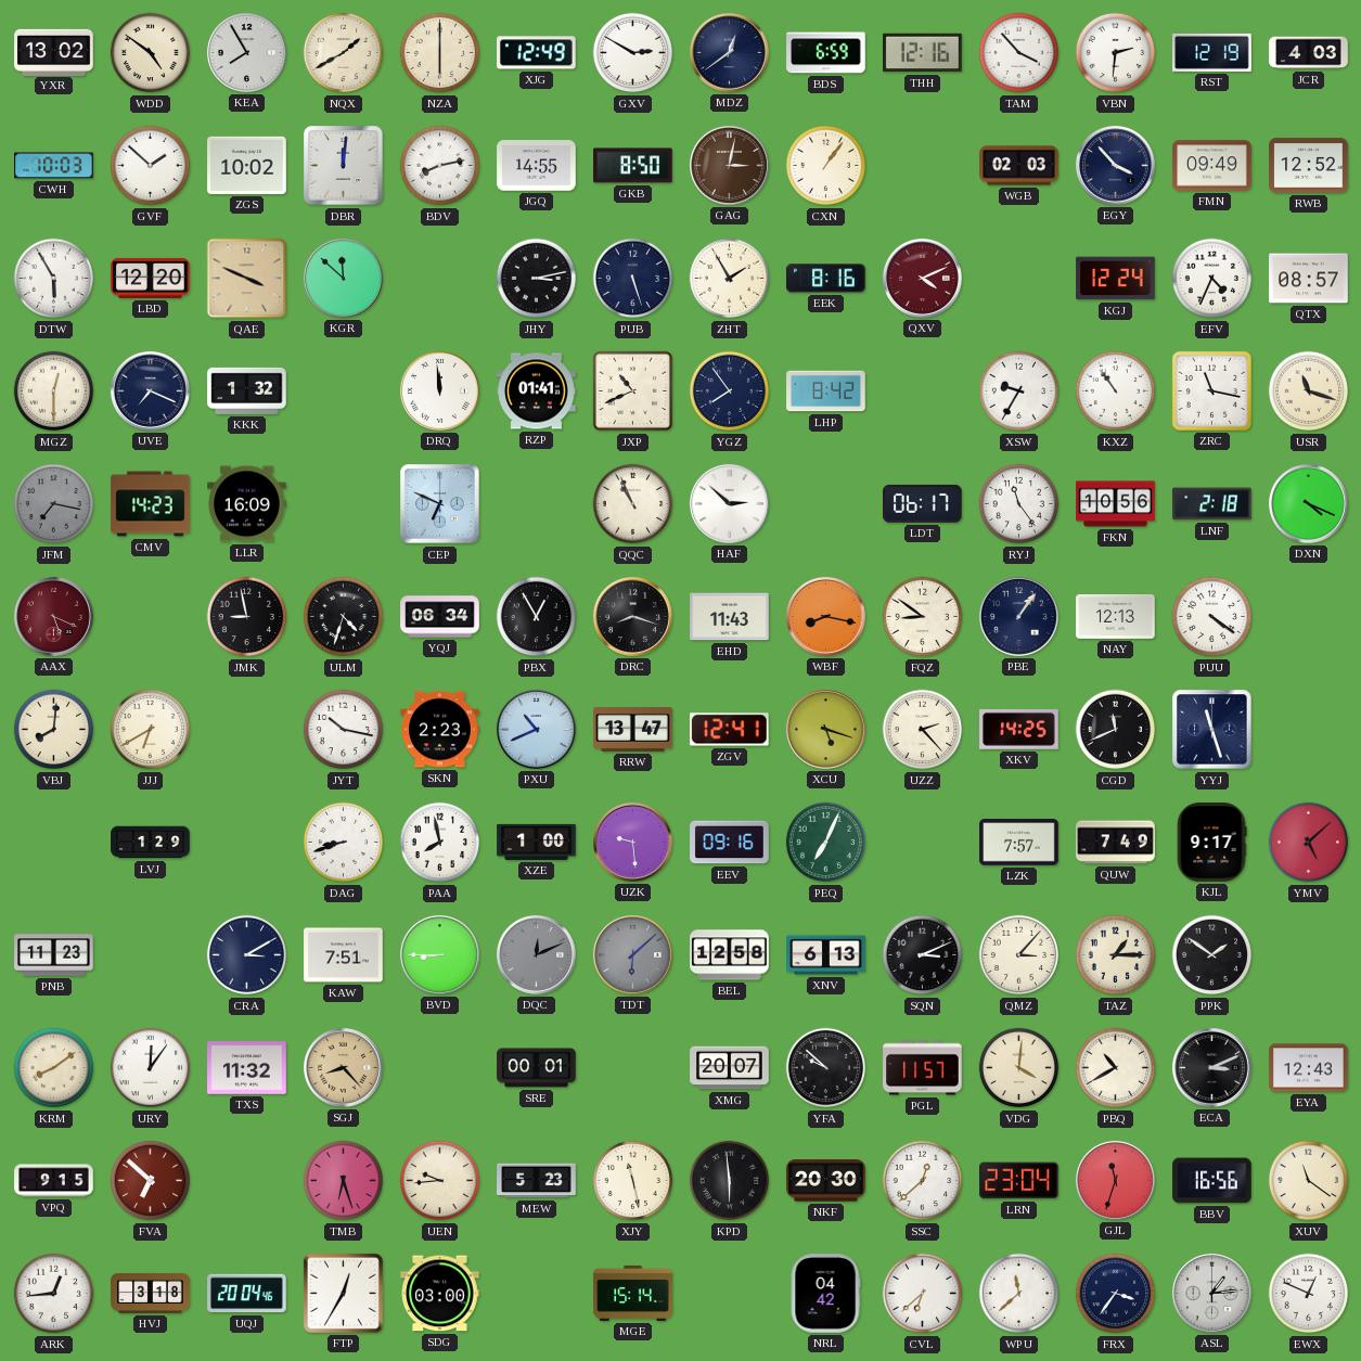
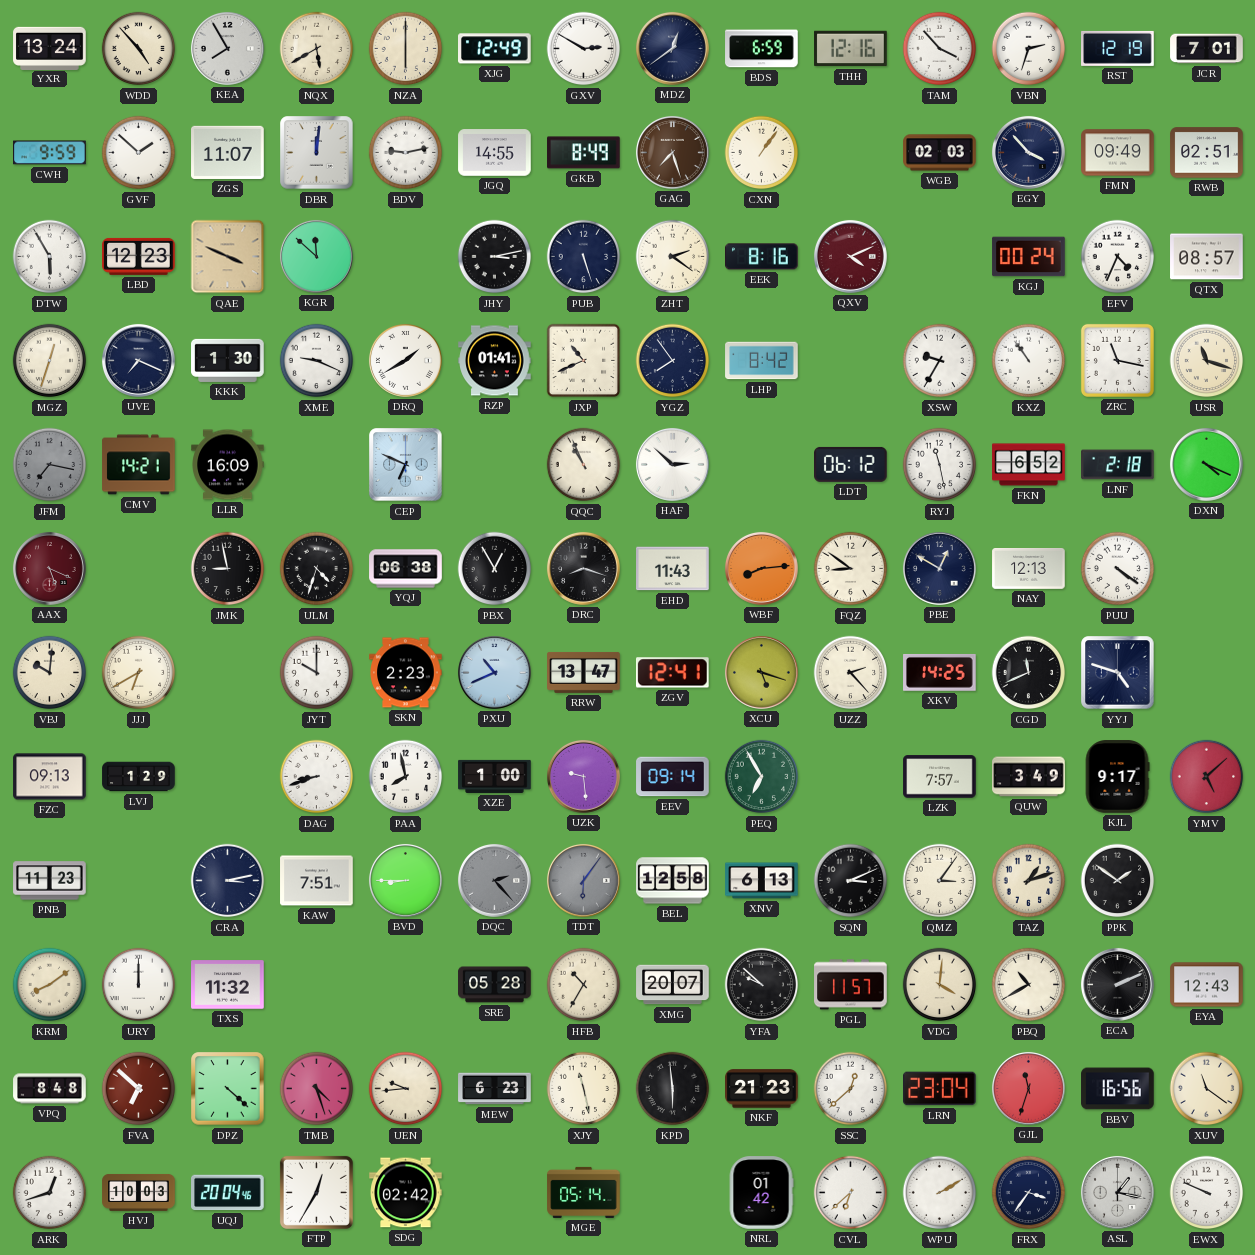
YXR: 13:02 -> 13:24 (50, 48)
WDD: 4:51 -> 4:53 (139, 49)
NQX: 1:40 -> 5:40 (317, 49)
VBN: 2:31 -> 2:33 (1029, 49)
JCR: 4:03 -> 7:01 (1207, 49)
CWH: 10:03 -> 9:59 (50, 153)
ZGS: 10:02 -> 11:07 (228, 152)
BDV: 8:13 -> 9:13 (406, 153)
GKB: 8:50 -> 8:49 (584, 153)
GAG: 3:02 -> 7:27 (672, 152)
RWB: 12:52 -> 02:51 (1207, 153)
LBD: 12:20 -> 12:23 (139, 256)
ZHT: 1:55 -> 2:21 (673, 257)
KGJ: 12:24 -> 00:24 (1029, 257)
MGZ: 12:30 -> 12:33 (50, 361)
KKK: 1:32 -> 1:30 (228, 360)
XME: none -> 9:19 (317, 361)
DRQ: 11:59 -> 1:40 (405, 360)
CMV: 14:23 -> 14:21 (139, 465)
LDT: 06:17 -> 06:12 (851, 464)
RYJ: 11:24 -> 11:28 (940, 465)
FKN: 10:56 -> 6:52 (1029, 465)
YQJ: 06:34 -> 06:38 (406, 569)
WBF: 8:17 -> 8:14 (761, 568)
PBE: 1:06 -> 12:50 (939, 568)
VBJ: 8:01 -> 10:01 (50, 673)
JYT: 10:17 -> 10:00 (317, 673)
YYJ: 11:27 -> 4:48 (1118, 673)
FZC: none -> 09:13 (50, 777)
EEV: 09:16 -> 09:14 (673, 777)
PEQ: 7:04 -> 6:55 (762, 777)
QUW: 7:49 -> 3:49 (1029, 777)
CRA: 3:10 -> 3:13 (228, 881)
DQC: 12:11 -> 2:23 (494, 880)
TDT: 6:08 -> 6:06 (583, 880)
QMZ: 3:07 -> 3:06 (940, 881)
TAZ: 1:15 -> 1:12 (1029, 881)
URY: 12:06 -> 12:00 (139, 985)
SGJ: 8:23 -> none (343, 1067)
SRE: 00:01 -> 05:28 (495, 985)
HFB: none -> 10:35 (584, 985)
ECA: 3:11 -> 2:11 (1117, 984)
VPQ: 9:15 -> 8:48 (50, 1089)
DPZ: none -> 4:22 (228, 1089)
TMB: 6:27 -> 4:27 (317, 1089)
MEW: 5:23 -> 6:23 (495, 1089)
NKF: 20:30 -> 21:23 (762, 1089)
ARK: 12:44 -> 12:42 (50, 1193)
HVJ: 3:18 -> 10:03 (139, 1192)
SDG: 03:00 -> 02:42 (406, 1193)
MGE: 15:14 -> 05:14 (584, 1192)
NRL: 04:42 -> 01:42 (761, 1193)
WPU: 11:38 -> 2:10 (940, 1193)
ASL: 1:14 -> 1:17 (1117, 1192)
EWX: 12:49 -> 9:49 (1207, 1193)
